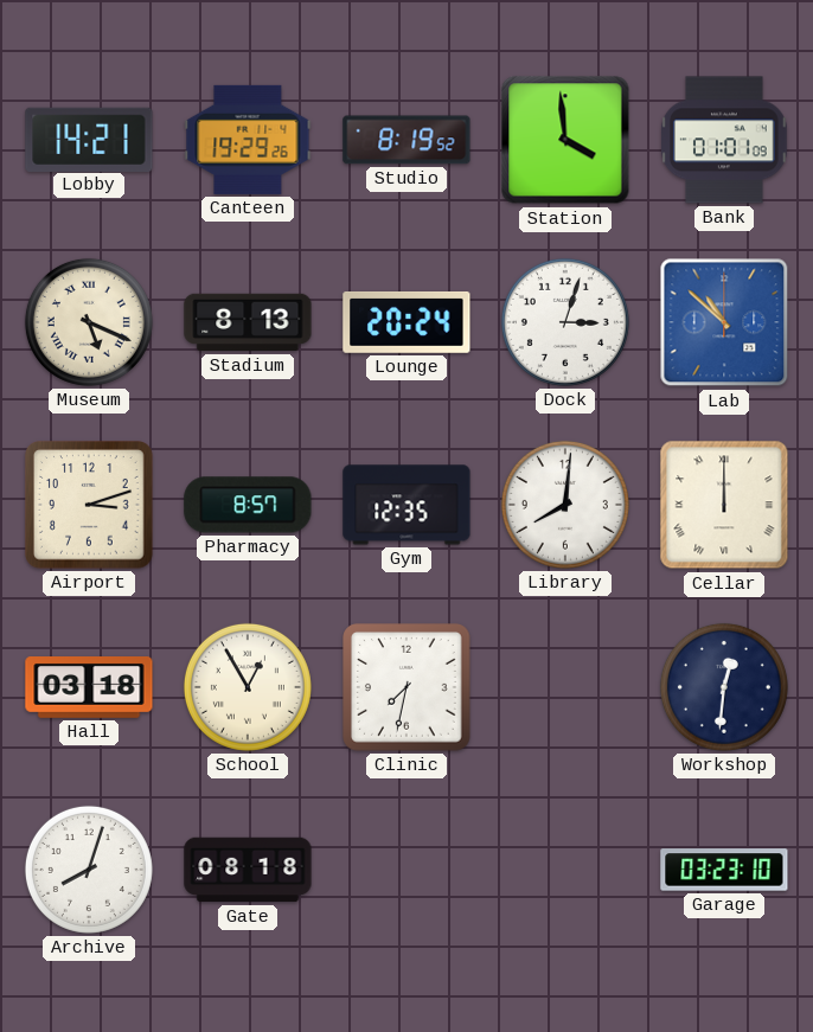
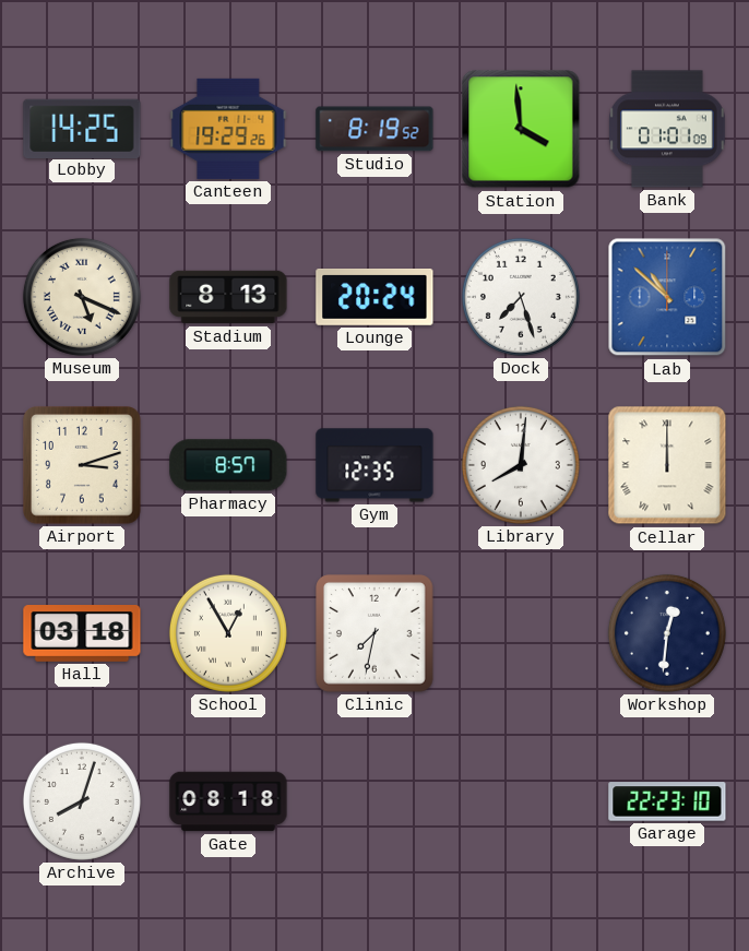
Lobby: 14:21 -> 14:25 (82, 128)
Dock: 3:03 -> 7:27 (521, 297)
Garage: 03:23 -> 22:23 (667, 801)
